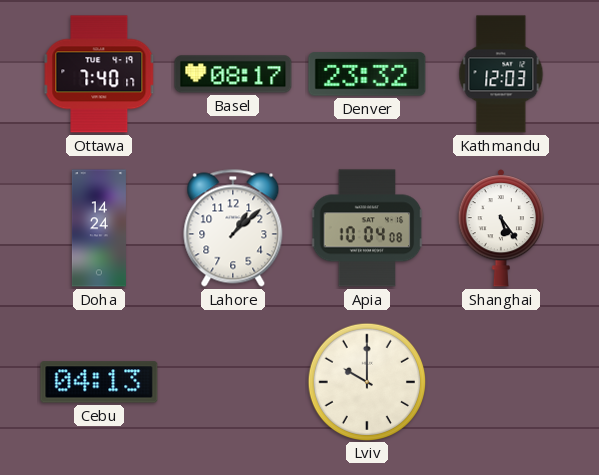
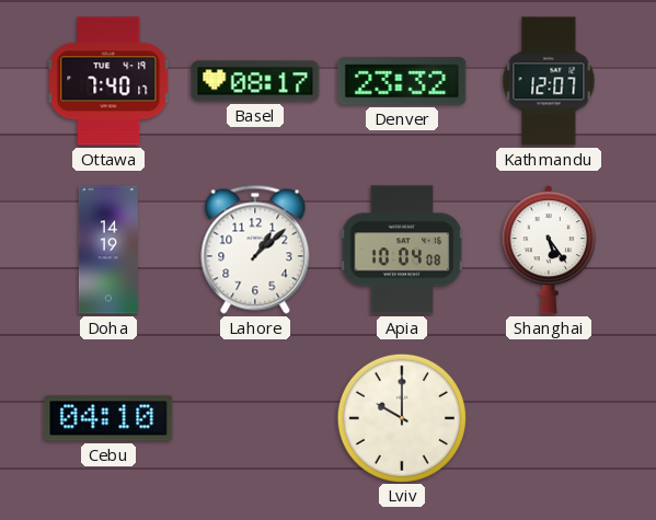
Kathmandu: 12:03 -> 12:07 (549, 81)
Doha: 14:24 -> 14:19 (108, 250)
Cebu: 04:13 -> 04:10 (108, 418)
